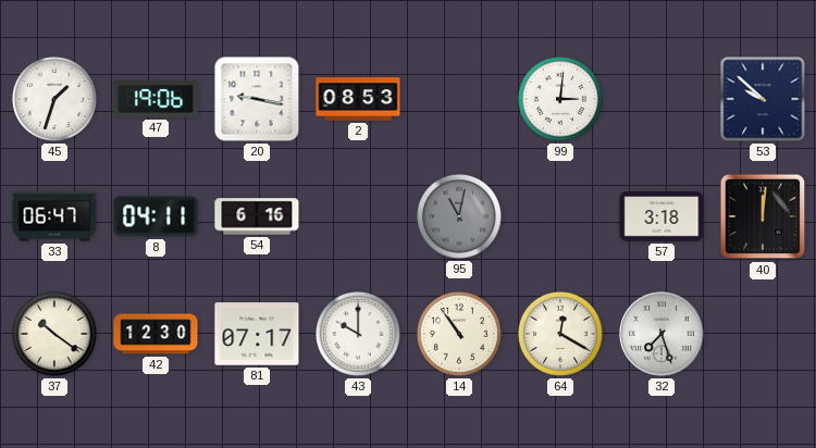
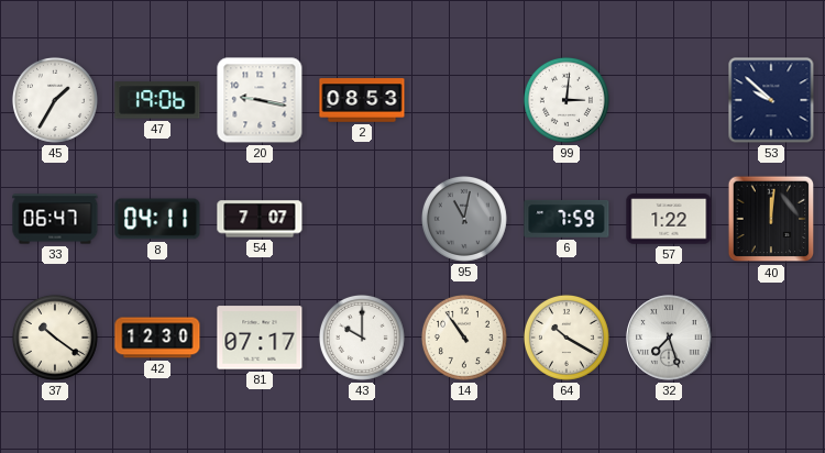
45: 1:33 -> 1:35 (55, 100)
54: 6:16 -> 7:07 (260, 219)
6: none -> 7:59 (566, 219)
57: 3:18 -> 1:22 (669, 219)
64: 12:20 -> 10:20 (566, 338)
